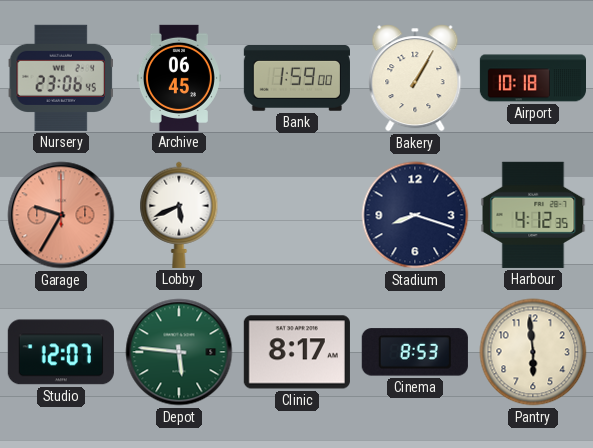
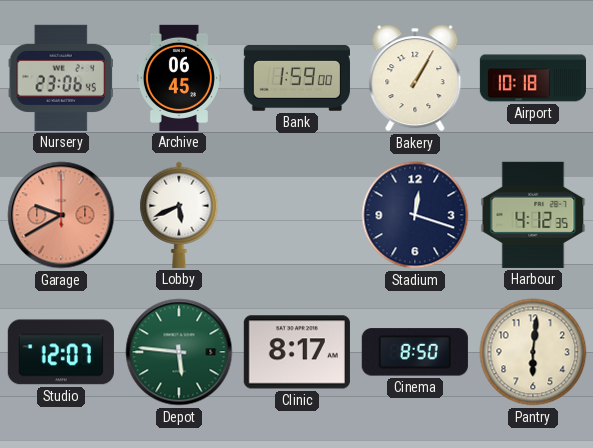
Garage: 9:35 -> 9:40 (61, 215)
Stadium: 8:18 -> 12:18 (415, 215)
Cinema: 8:53 -> 8:50 (415, 352)
Pantry: 5:59 -> 6:01 (533, 352)
